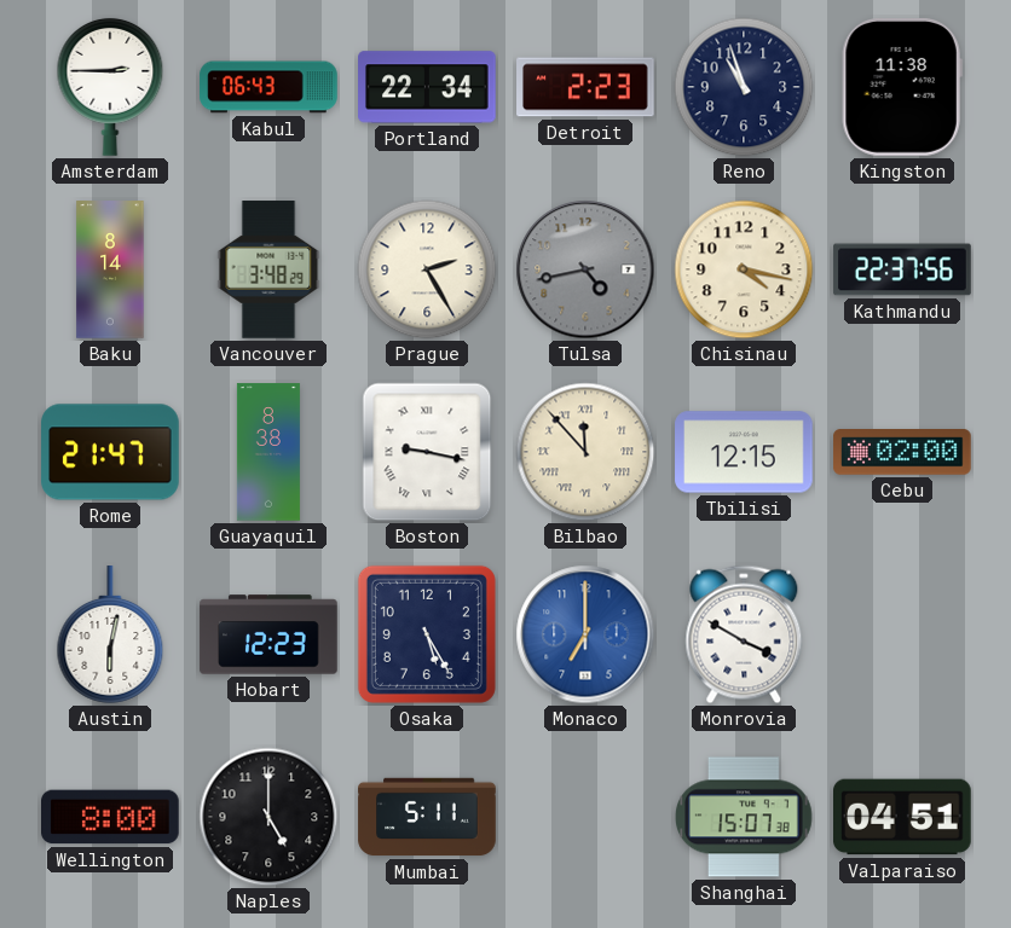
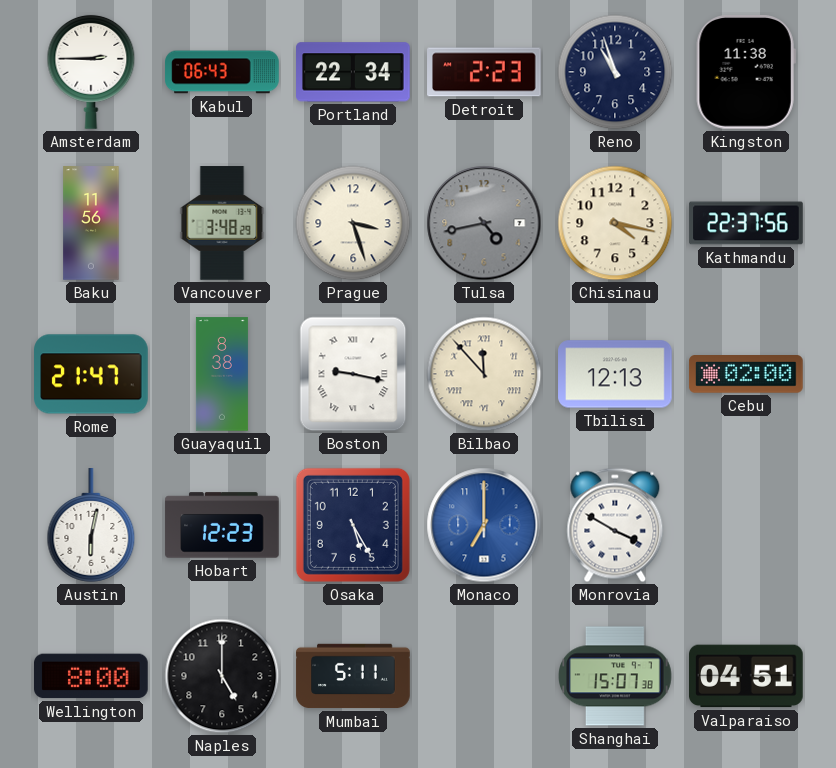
Baku: 8:14 -> 11:56 (91, 223)
Prague: 2:25 -> 3:27 (353, 223)
Tbilisi: 12:15 -> 12:13 (615, 374)
